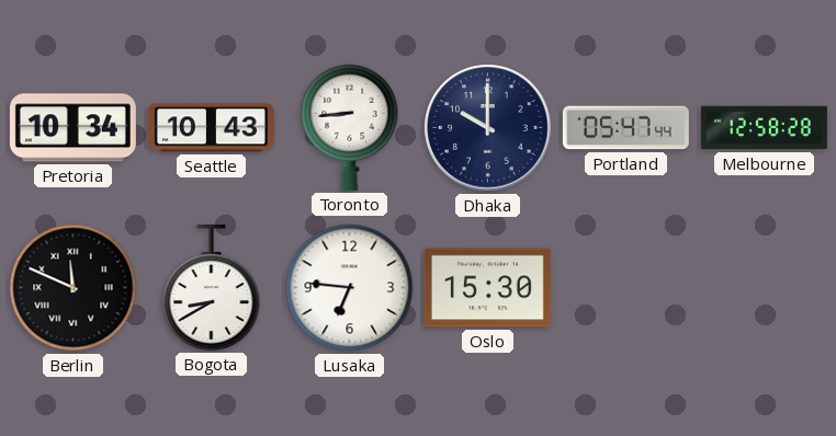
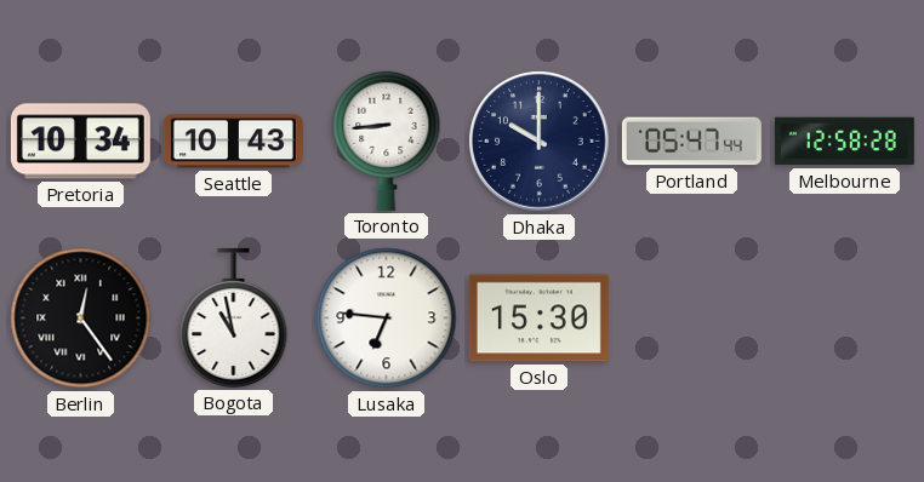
Berlin: 11:49 -> 12:24 (81, 319)
Bogota: 8:40 -> 10:58 (234, 317)
